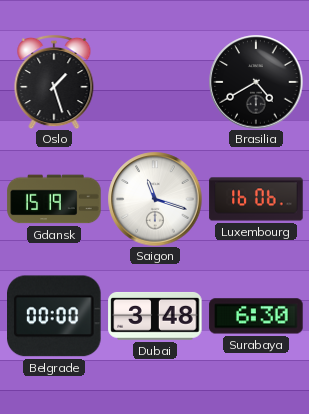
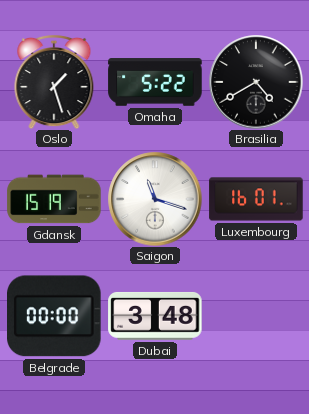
Omaha: none -> 5:22 (155, 82)
Luxembourg: 16:06 -> 16:01 (256, 199)
Surabaya: 6:30 -> none (256, 316)
